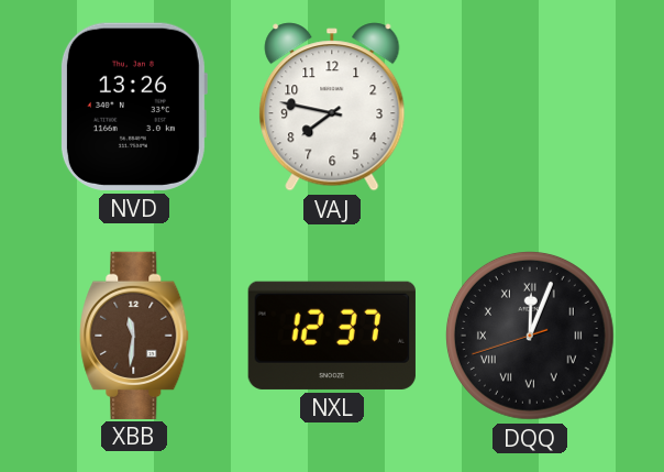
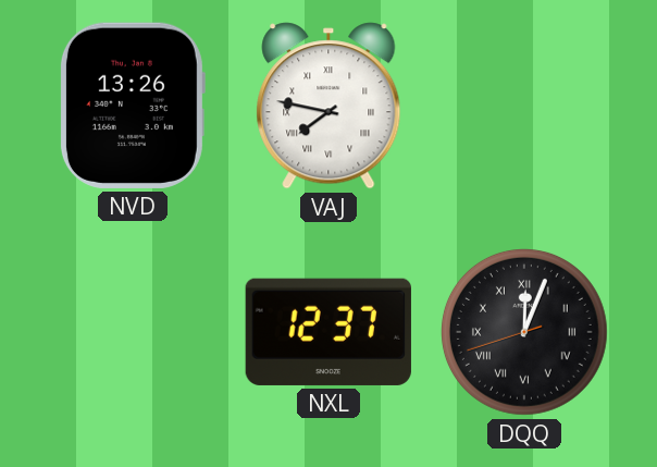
VAJ numerals: Arabic -> Roman (328, 106)
XBB: 11:31 -> none (134, 334)
